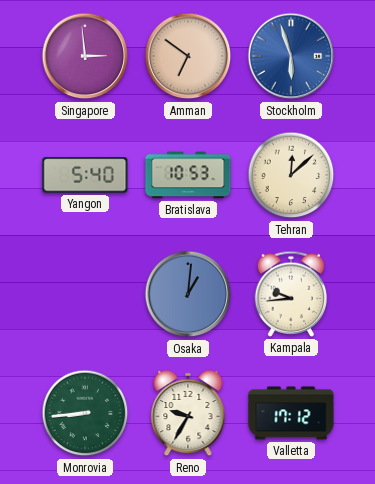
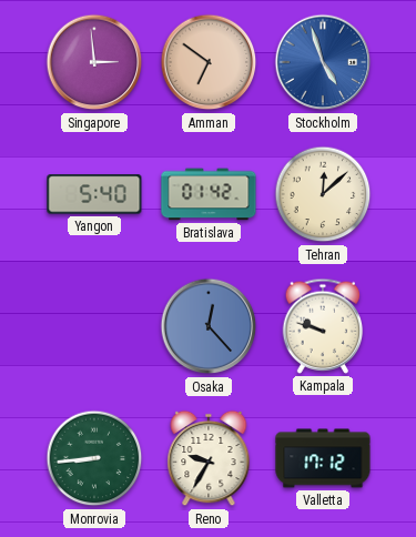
Stockholm: 5:57 -> 4:57 (323, 62)
Bratislava: 10:53 -> 01:42 (209, 194)
Osaka: 1:01 -> 12:23 (209, 326)
Kampala: 9:44 -> 9:48 (323, 326)
